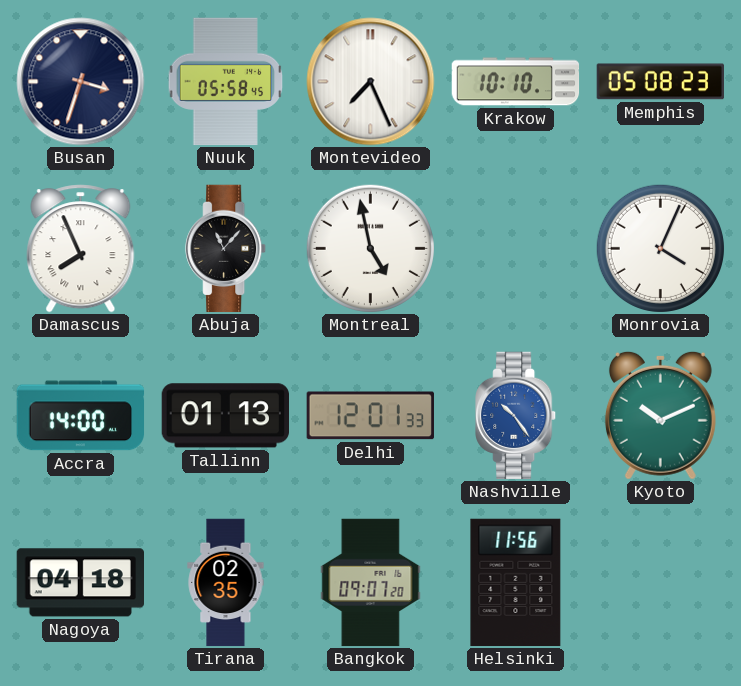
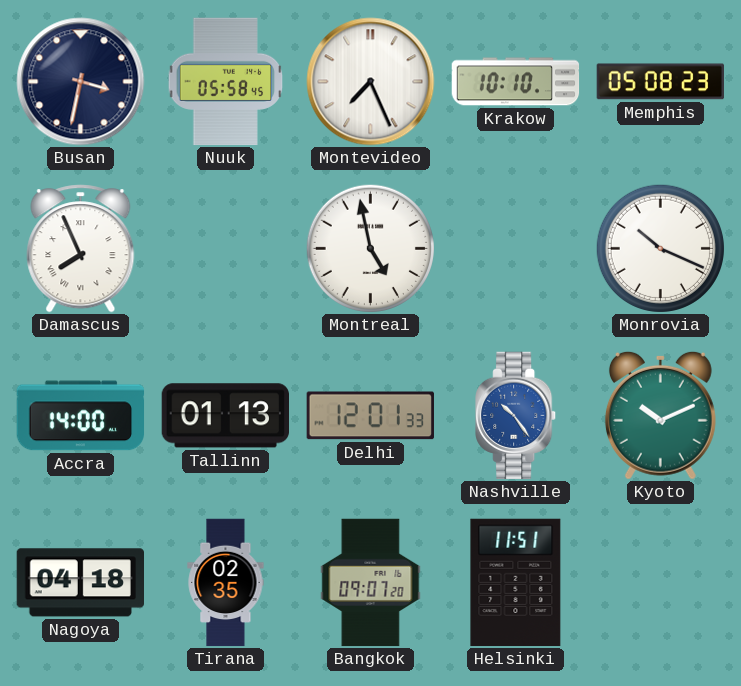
Busan: 3:33 -> 3:32 (81, 82)
Abuja: 11:07 -> none (226, 249)
Monrovia: 4:04 -> 10:19 (660, 248)
Helsinki: 11:56 -> 11:51 (516, 583)
